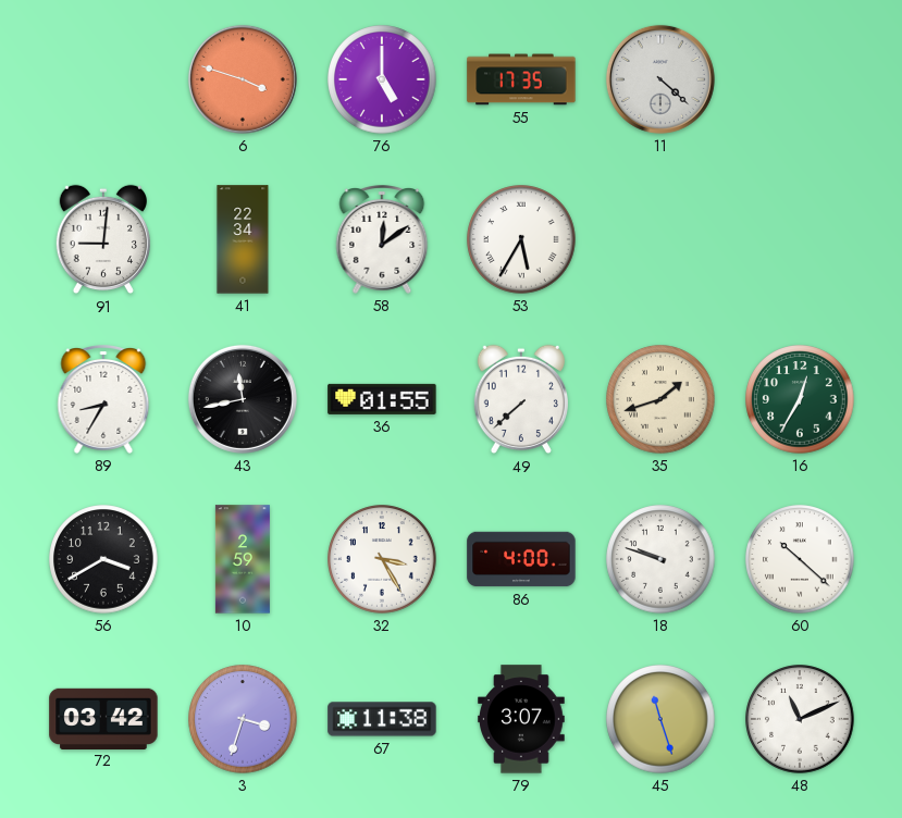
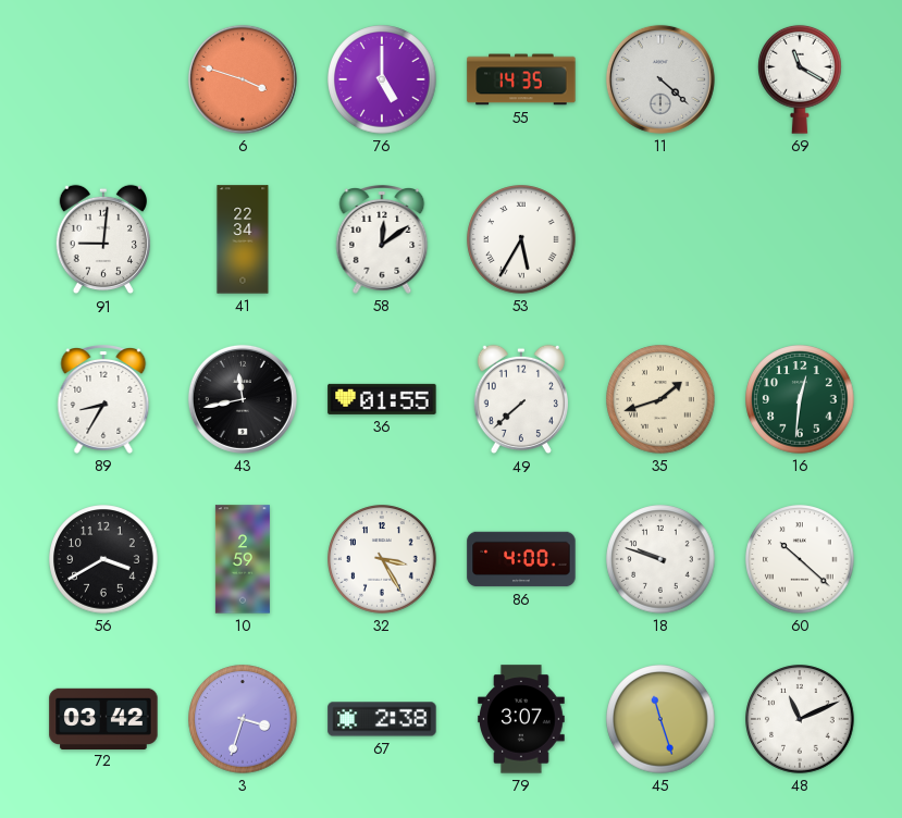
55: 17:35 -> 14:35 (521, 79)
69: none -> 11:20 (801, 79)
16: 12:35 -> 12:31 (800, 399)
67: 11:38 -> 2:38 (382, 719)
